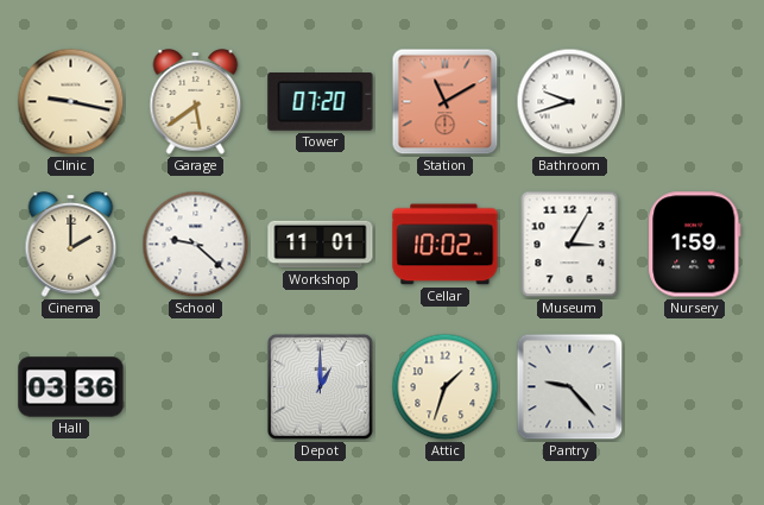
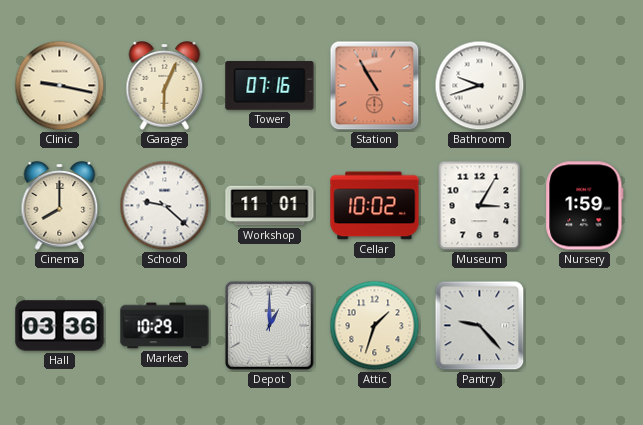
Garage: 5:39 -> 6:04 (165, 86)
Tower: 07:20 -> 07:16 (270, 86)
Station: 11:10 -> 10:55 (375, 86)
Cinema: 2:00 -> 8:00 (60, 206)
Market: none -> 10:29 (165, 326)
